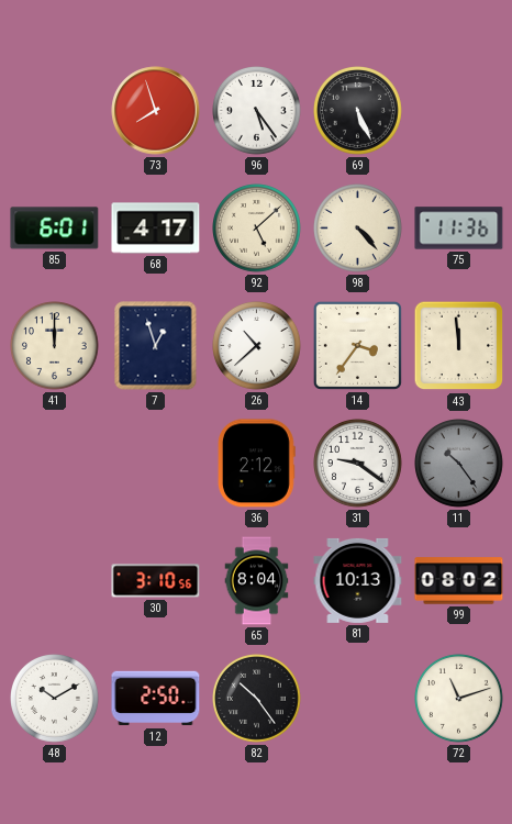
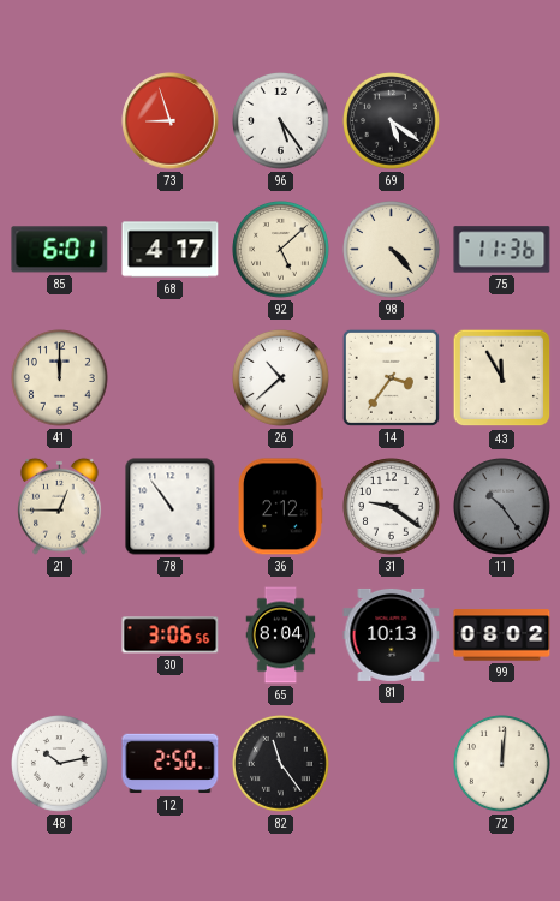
73: 7:57 -> 8:57 (171, 121)
69: 5:26 -> 5:21 (392, 121)
7: 12:57 -> none (156, 346)
43: 11:59 -> 11:55 (502, 378)
21: none -> 12:45 (60, 506)
78: none -> 10:54 (171, 507)
30: 3:10 -> 3:06 (171, 636)
48: 10:10 -> 10:13 (60, 764)
82: 10:24 -> 11:24 (281, 764)
72: 11:12 -> 12:01 (502, 764)
